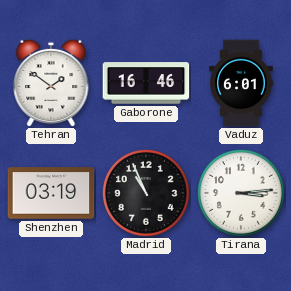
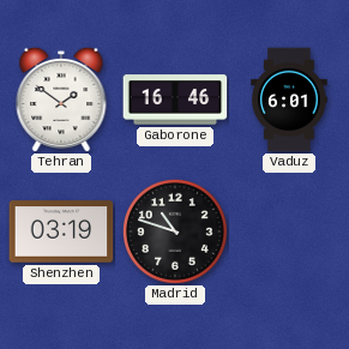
Madrid: 10:56 -> 10:48 (176, 233)
Tirana: 3:14 -> none (242, 194)
